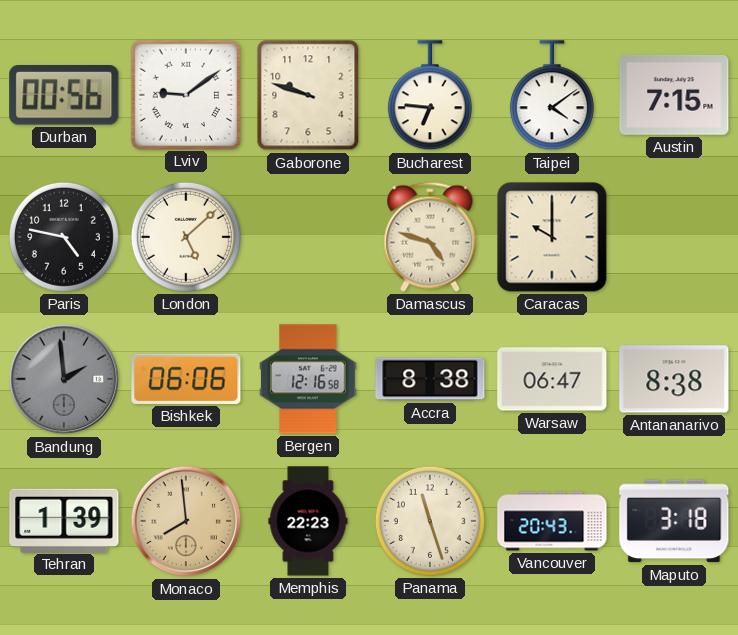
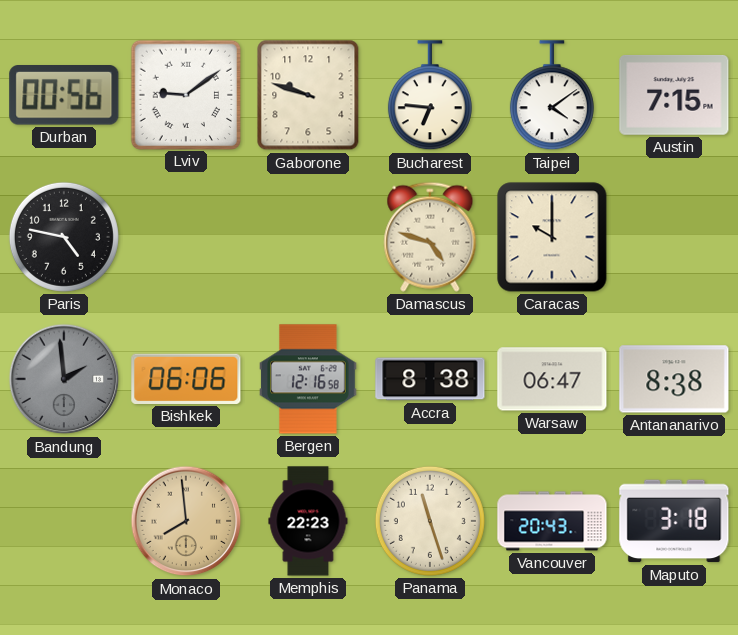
London: 5:08 -> none (186, 237)
Tehran: 1:39 -> none (64, 520)
